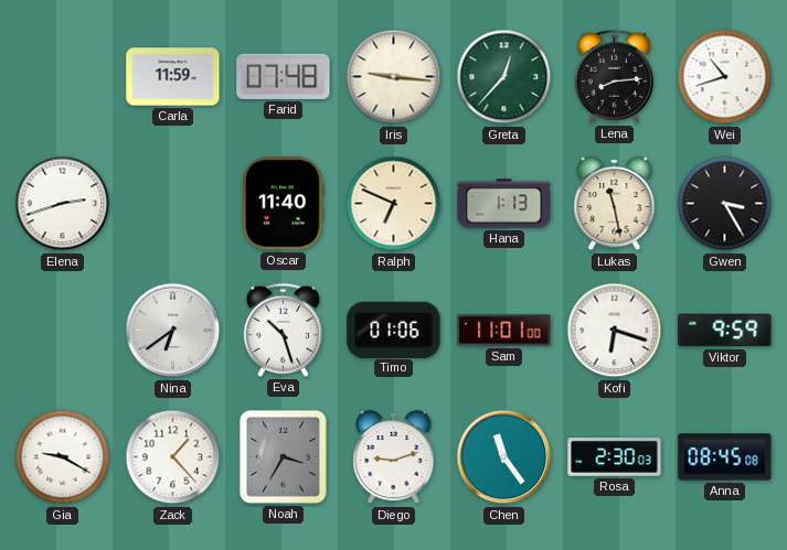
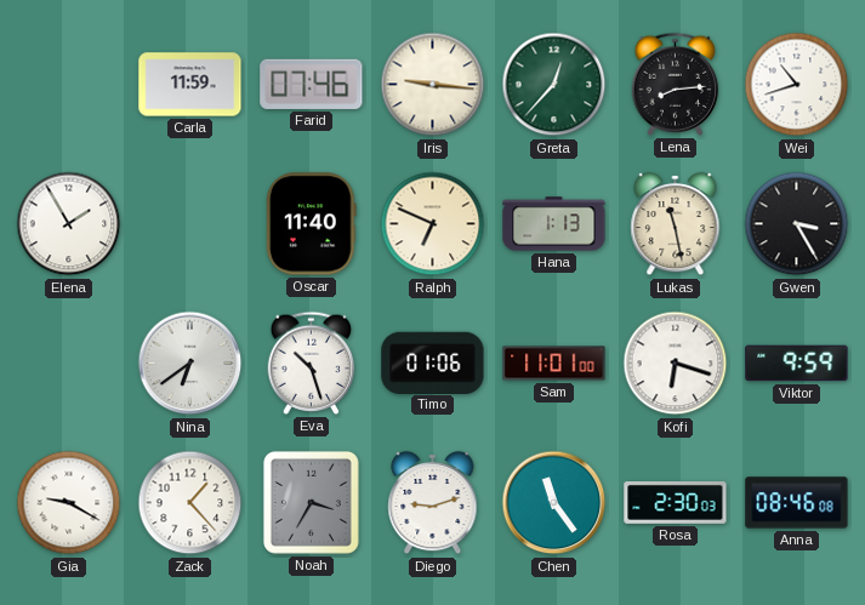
Farid: 07:48 -> 07:46 (312, 84)
Elena: 2:42 -> 1:55 (69, 224)
Anna: 08:45 -> 08:46 (797, 503)
